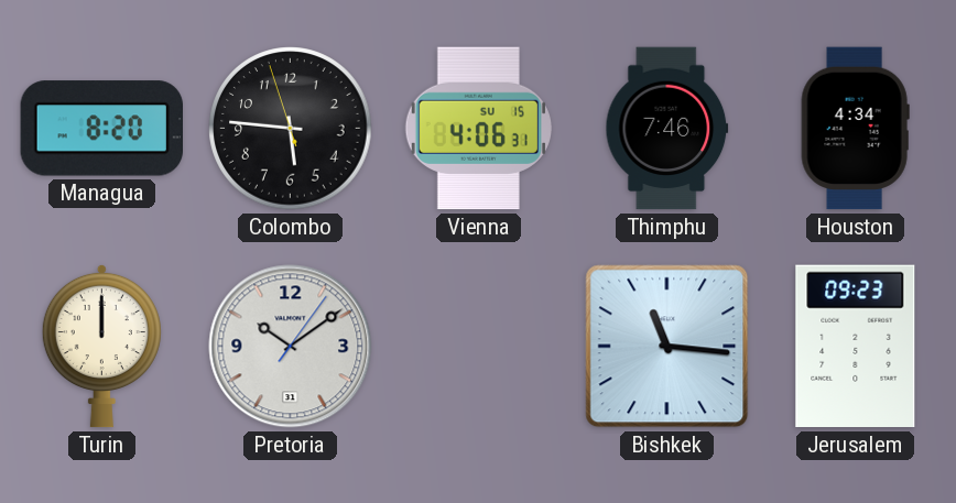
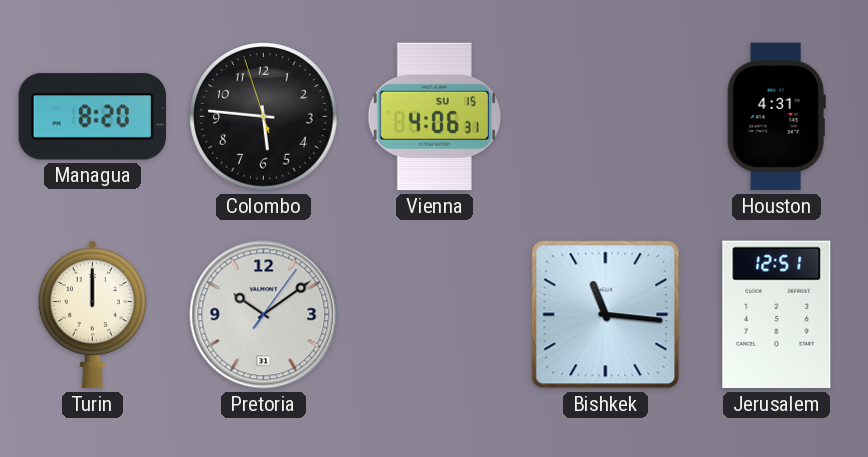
Thimphu: 7:46 -> none (667, 129)
Houston: 4:34 -> 4:31 (776, 117)
Jerusalem: 09:23 -> 12:51 (777, 315)
